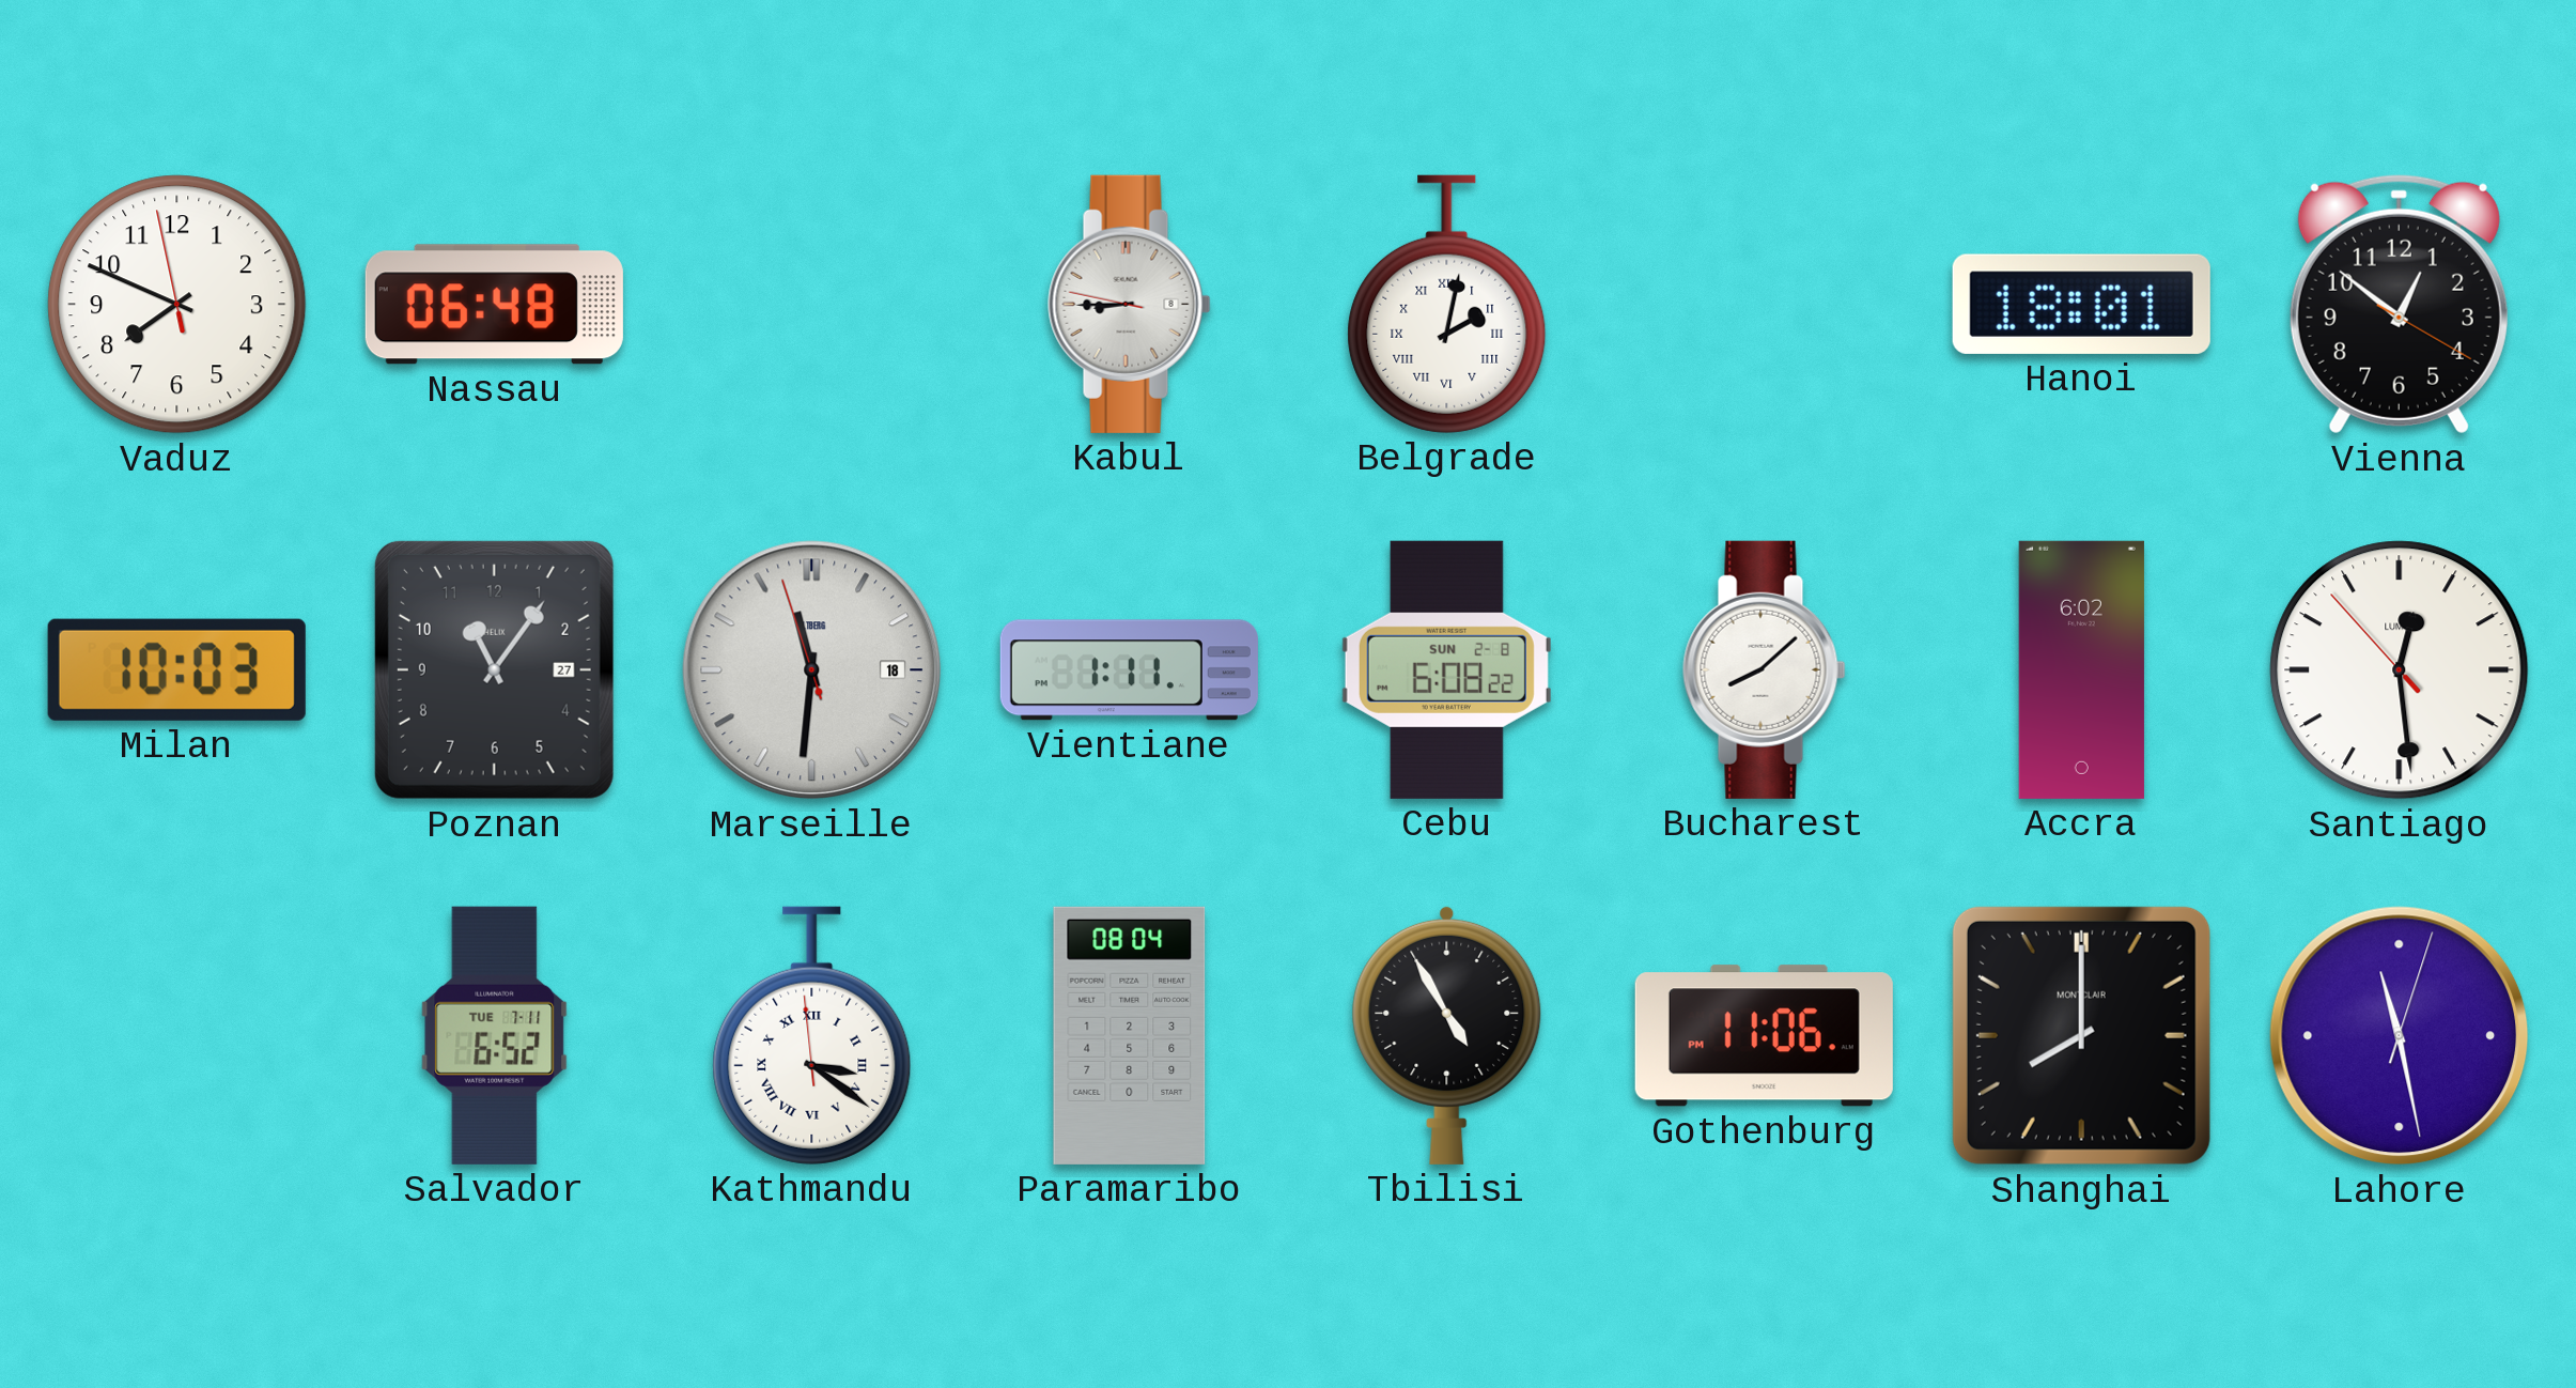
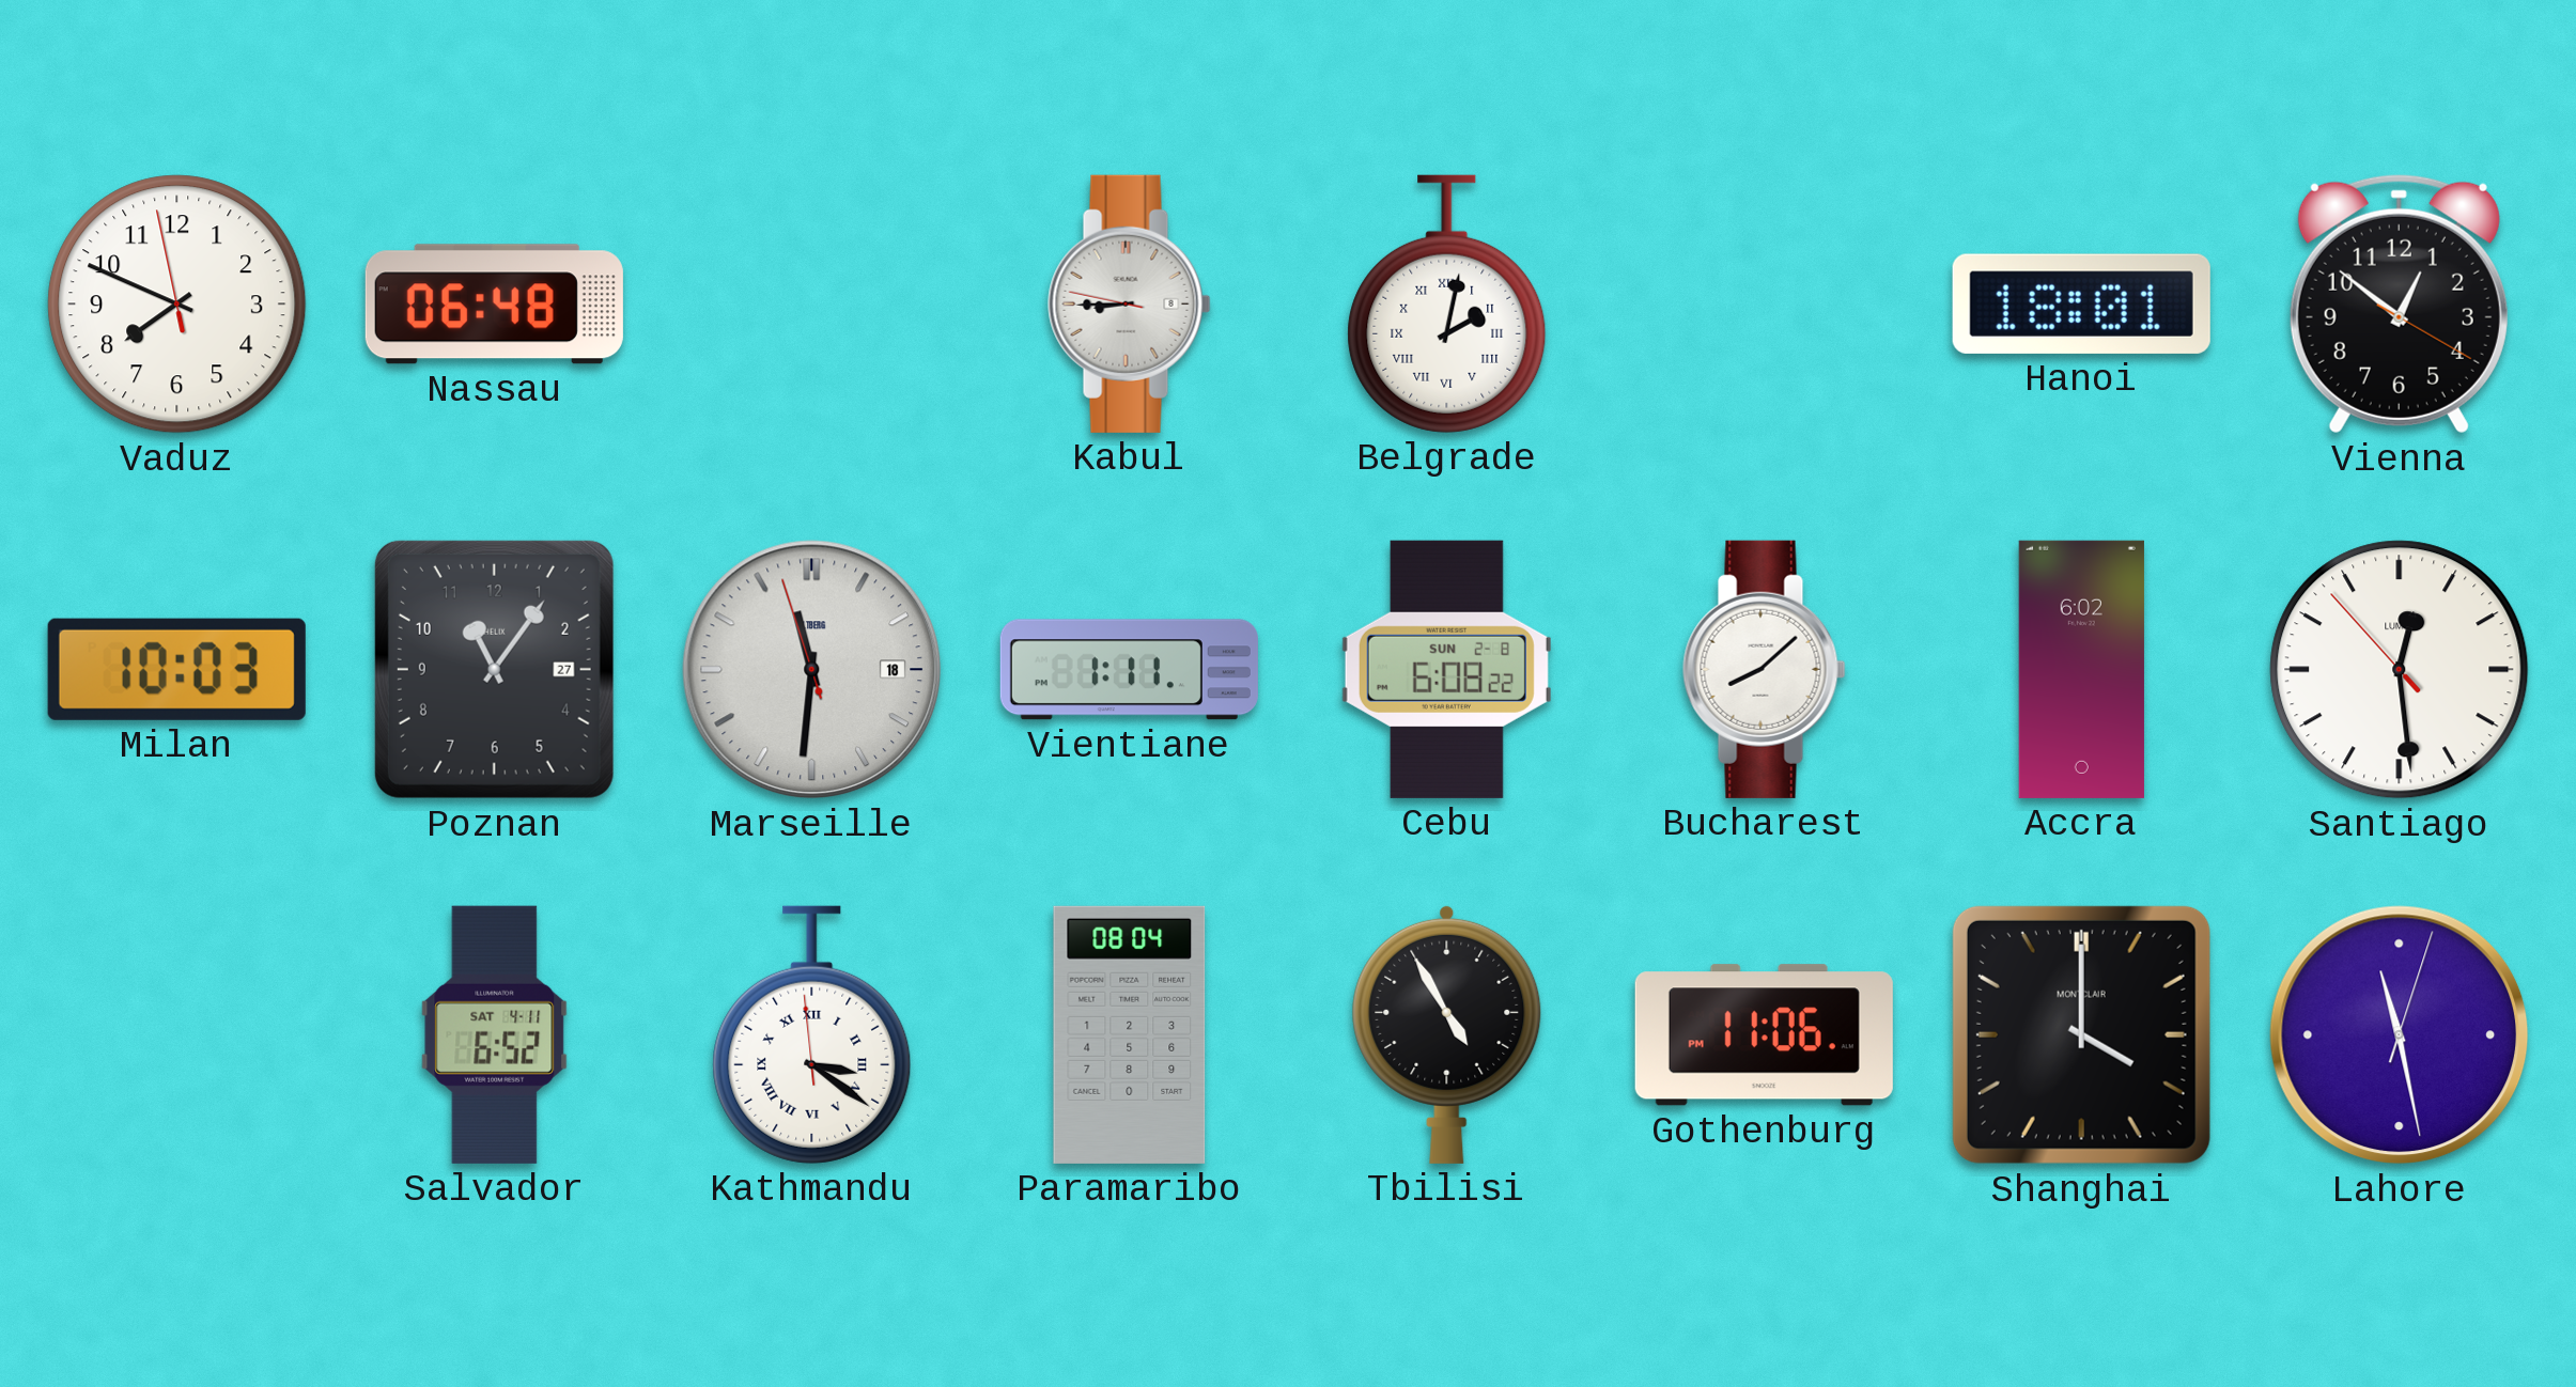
Salvador date: TUE 7-11 -> SAT 4-11 (495, 1034)
Shanghai: 8:00 -> 4:00 (2081, 1034)
